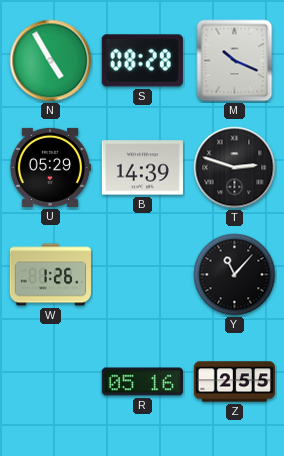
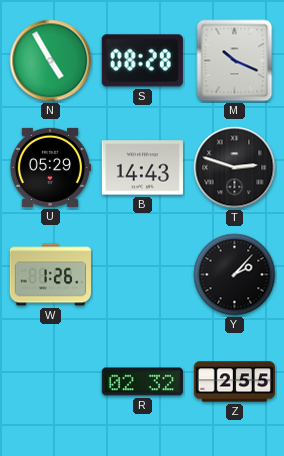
B: 14:39 -> 14:43 (142, 168)
Y: 11:07 -> 2:07 (235, 275)
R: 05:16 -> 02:32 (142, 382)
